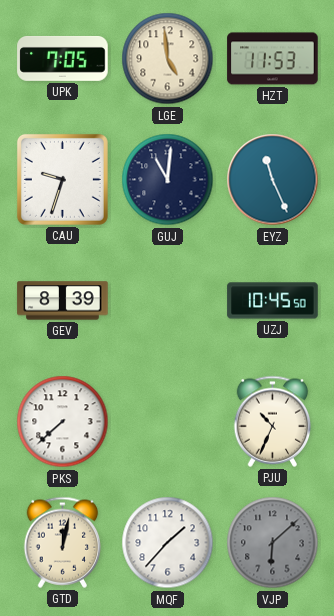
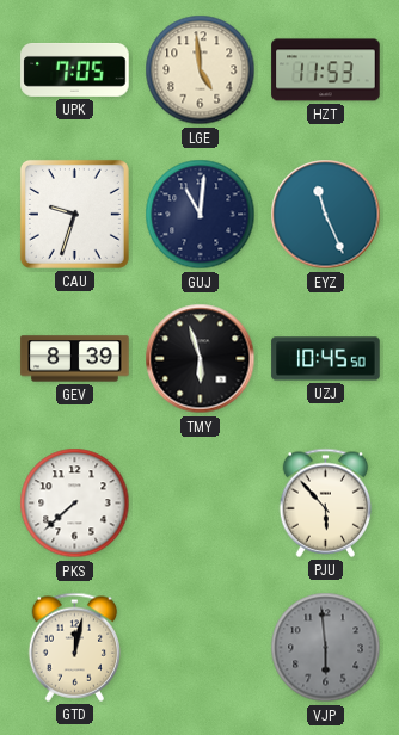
TMY: none -> 5:57 (201, 359)
PJU: 10:34 -> 5:53 (326, 502)
MQF: 1:37 -> none (168, 543)
VJP: 6:08 -> 5:59 (326, 648)
